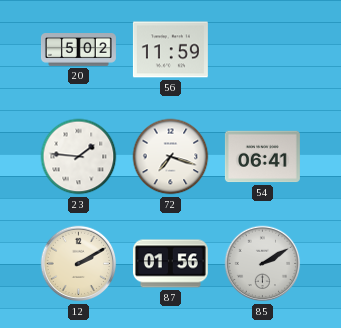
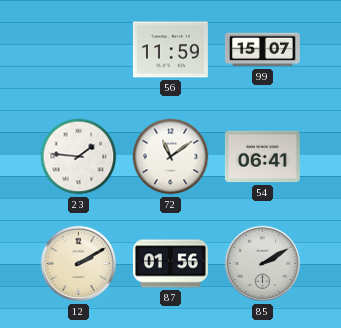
20: 5:02 -> none (78, 50)
99: none -> 15:07 (262, 50)
72: 7:18 -> 11:09 (171, 157)
